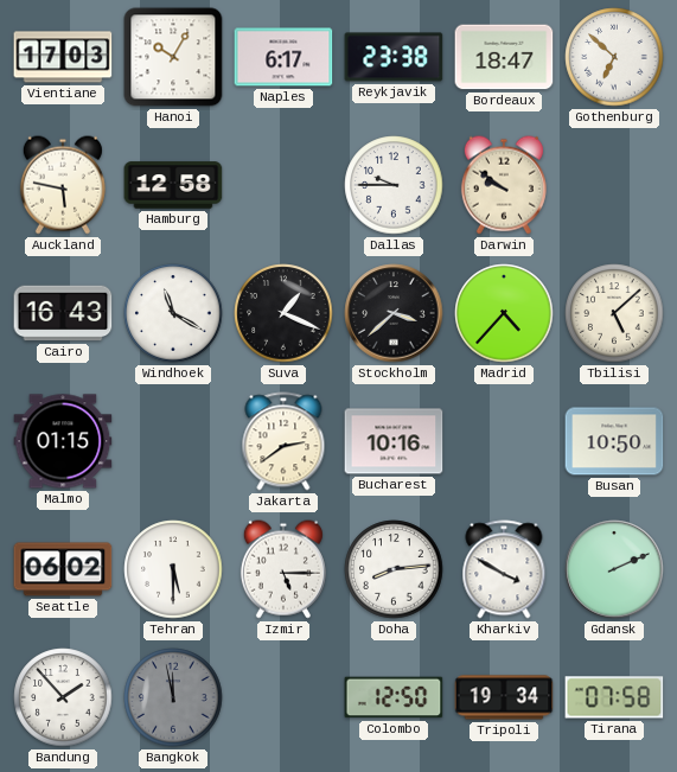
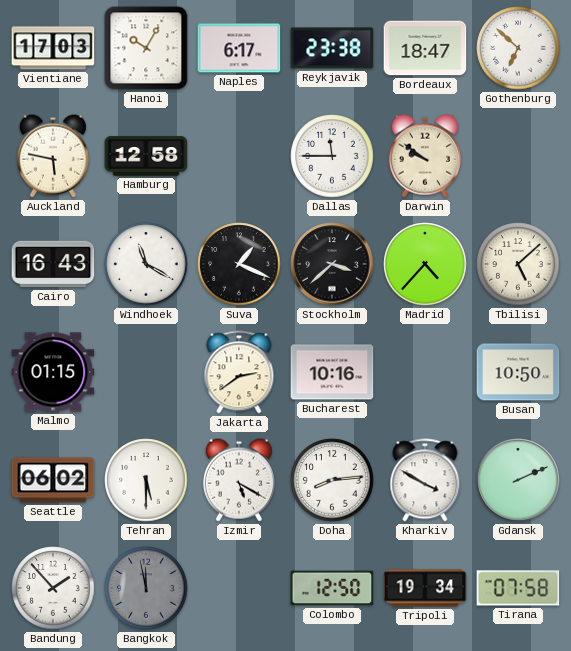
Dallas: 9:45 -> 11:45 (332, 156)
Izmir: 5:15 -> 5:20 (239, 480)
